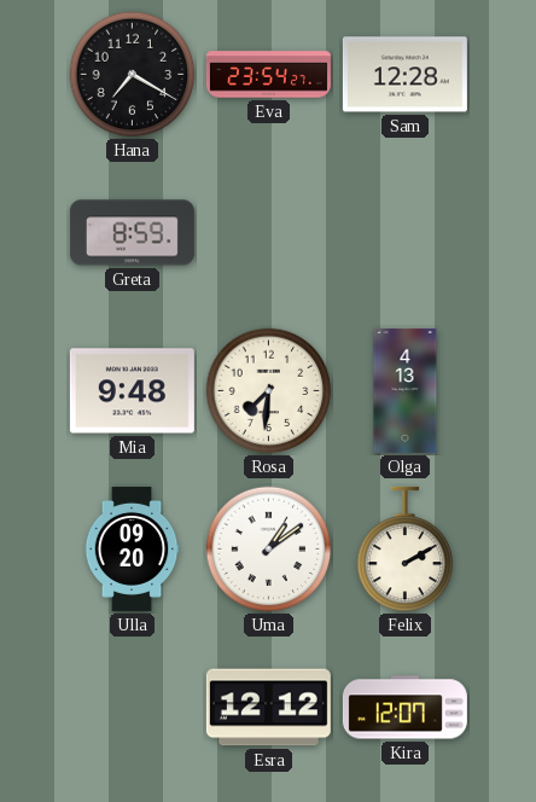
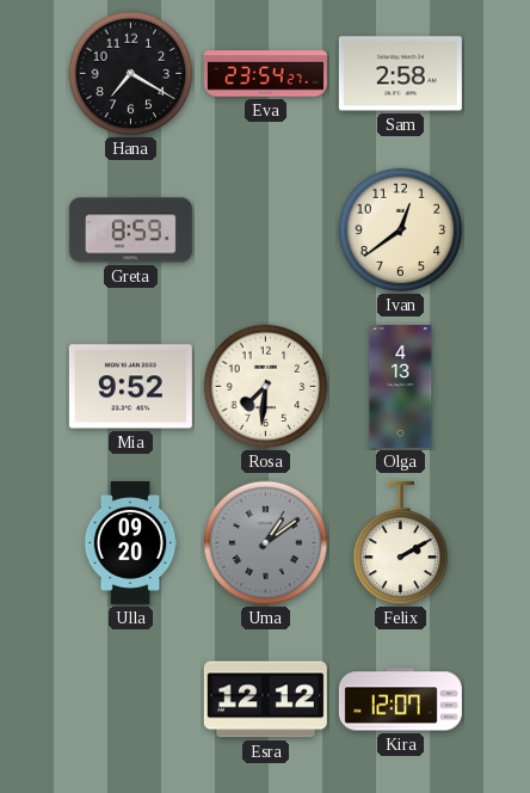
Sam: 12:28 -> 2:58 (400, 74)
Ivan: none -> 12:39 (401, 230)
Mia: 9:48 -> 9:52 (130, 387)
Uma dial: white -> grey (266, 543)
